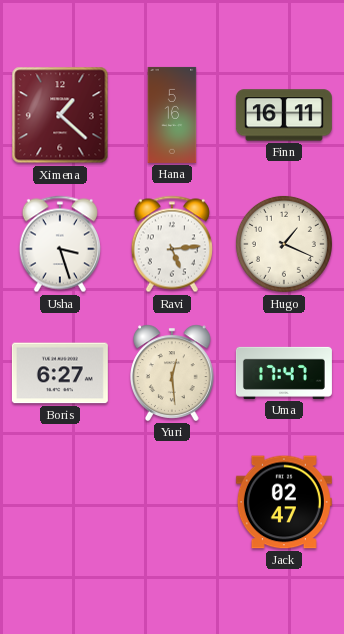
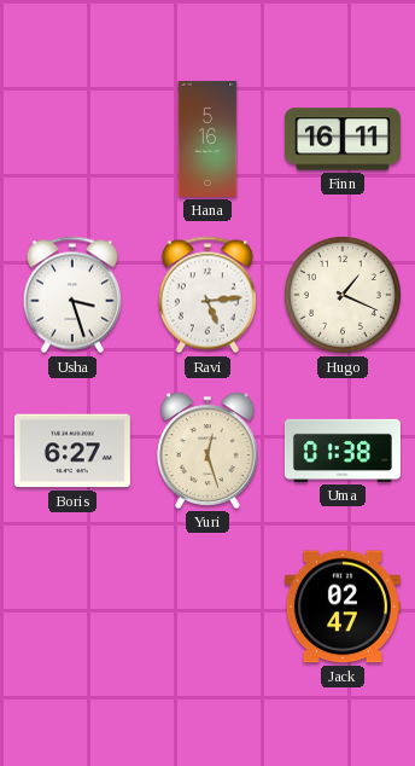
Ximena: 1:22 -> none (60, 115)
Yuri: 12:29 -> 12:27 (209, 451)
Uma: 17:47 -> 01:38 (343, 451)
